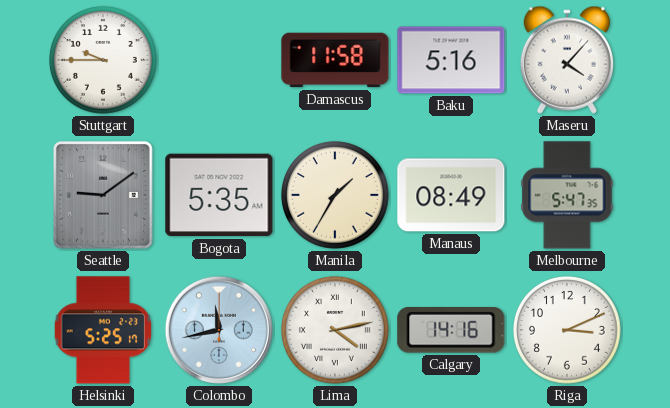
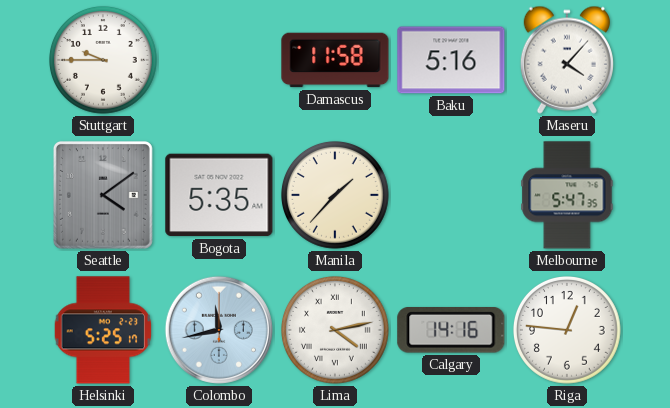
Seattle: 9:09 -> 4:09 (103, 195)
Manila: 1:35 -> 1:37 (336, 196)
Manaus: 08:49 -> none (451, 195)
Riga: 3:11 -> 12:46 (568, 331)
